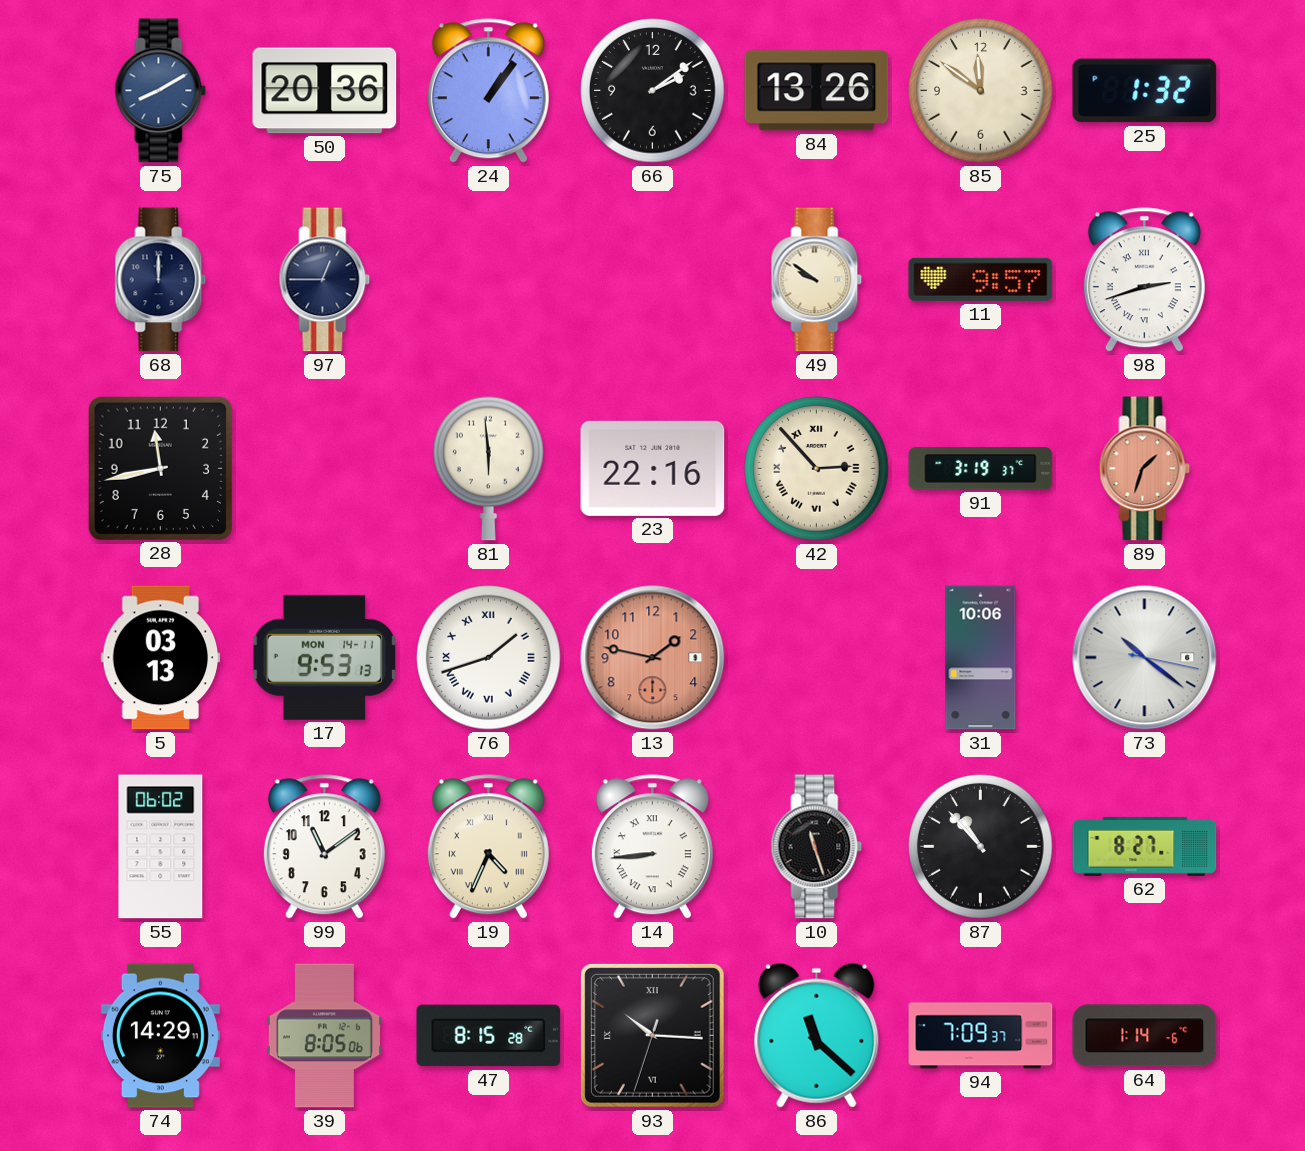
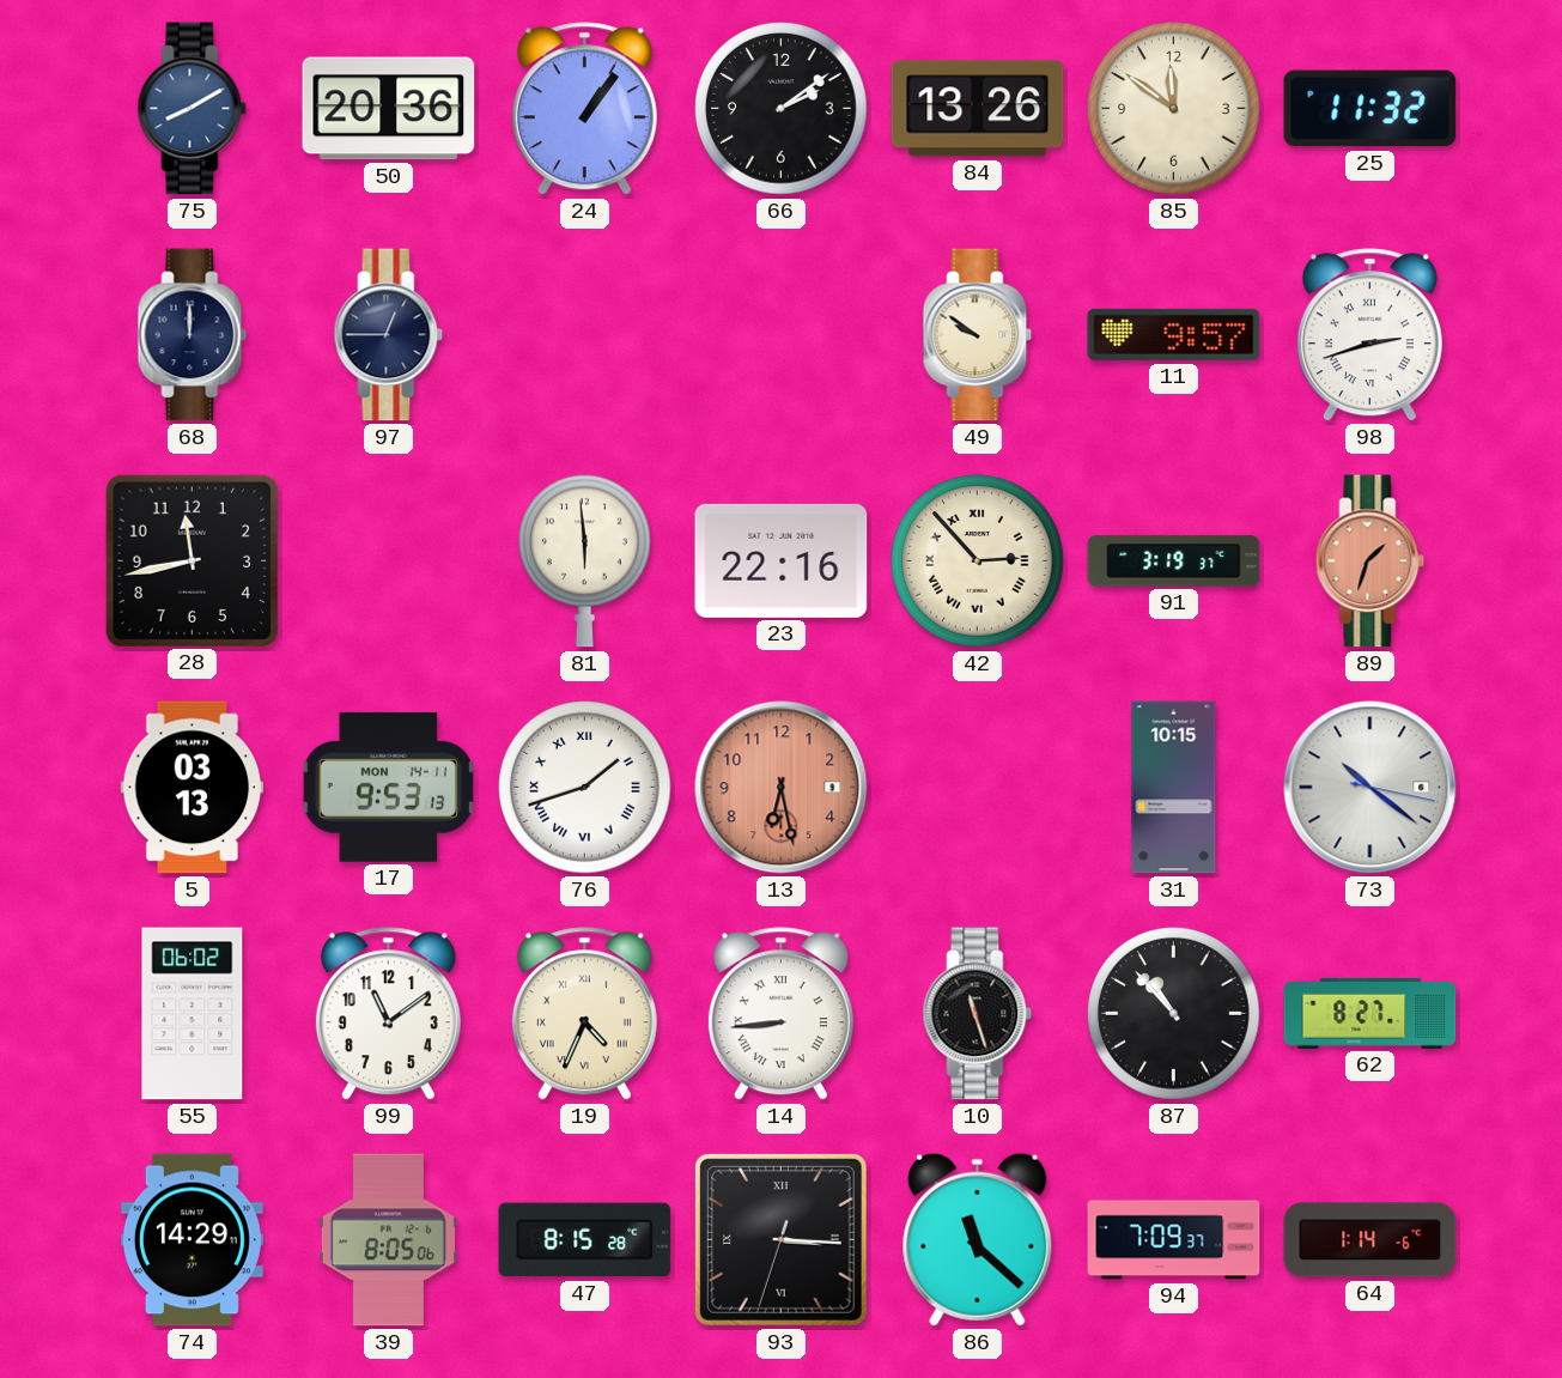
25: 1:32 -> 11:32 (1370, 109)
13: 1:47 -> 6:28 (782, 788)
31: 10:06 -> 10:15 (1174, 788)
93: 10:15 -> 3:15 (780, 1239)
